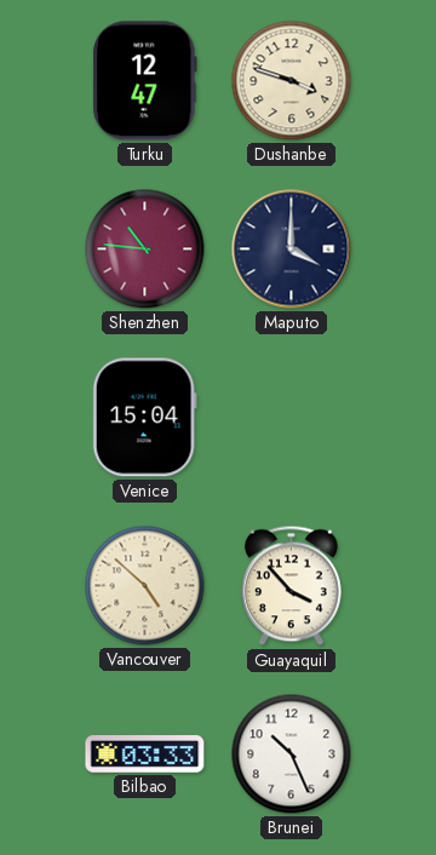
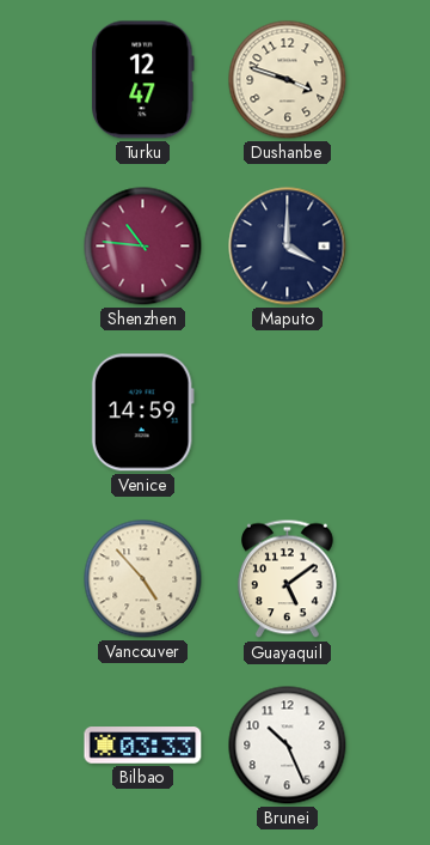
Venice: 15:04 -> 14:59 (142, 413)
Vancouver: 4:52 -> 4:53 (143, 579)
Guayaquil: 3:53 -> 5:09 (288, 579)
